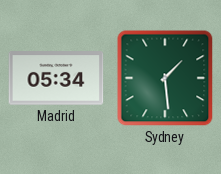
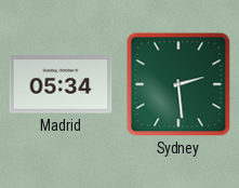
Sydney: 1:29 -> 2:29 (178, 84)
